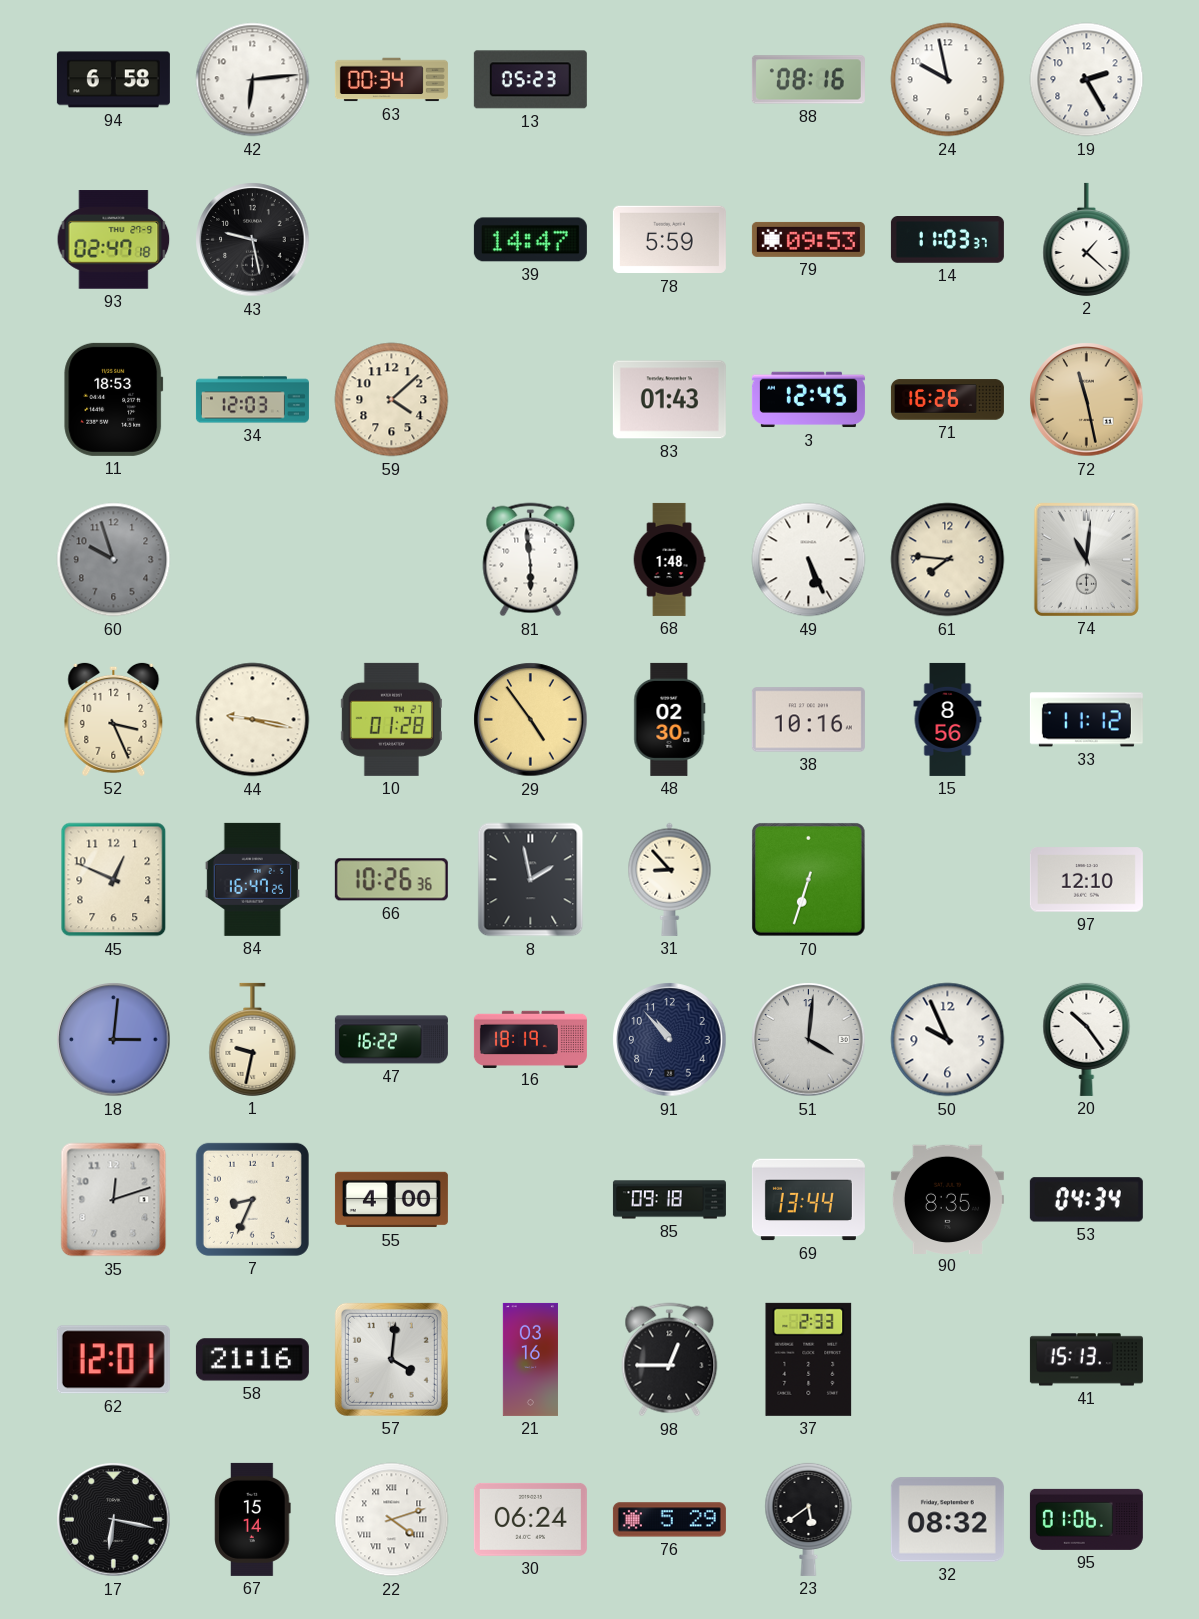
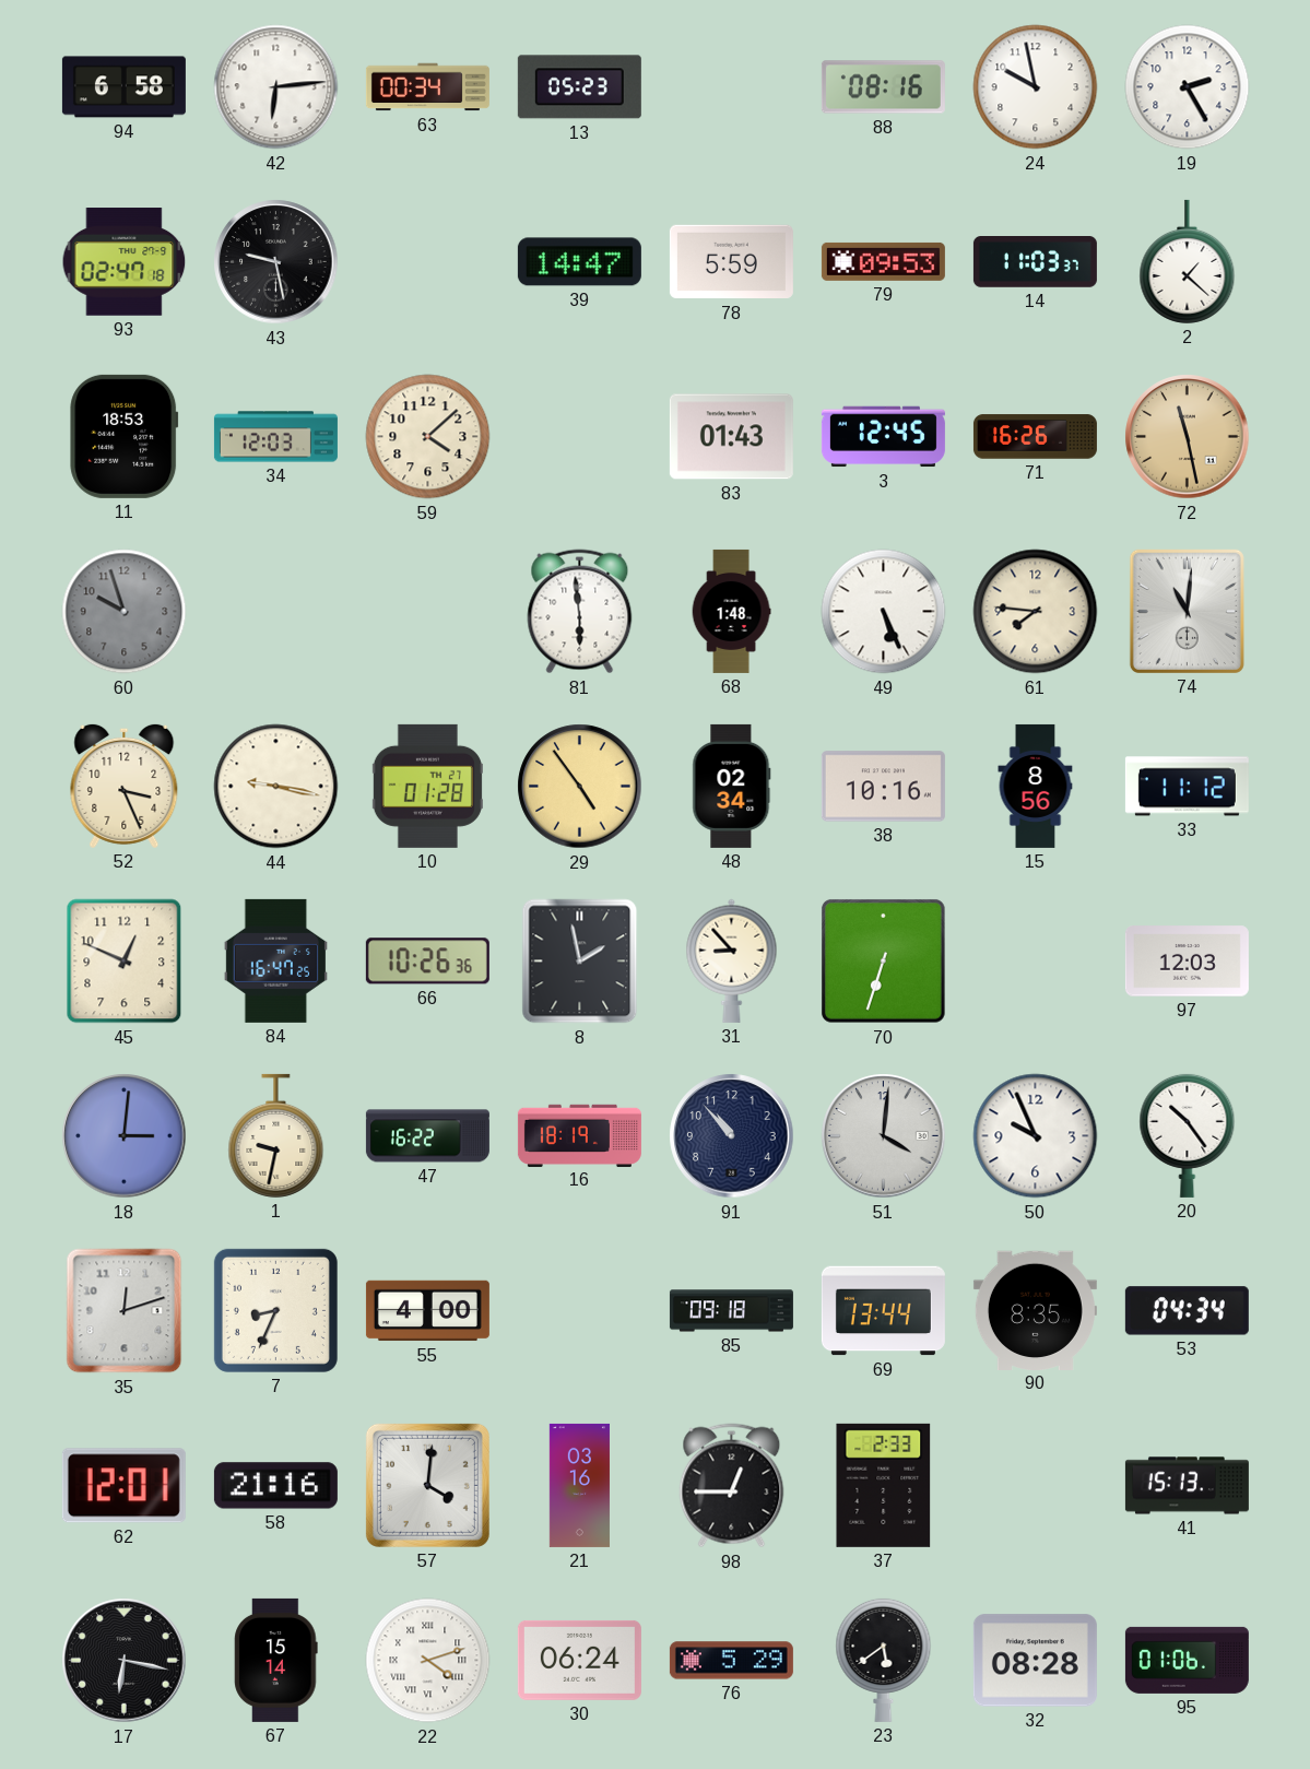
48: 02:30 -> 02:34 (732, 786)
97: 12:10 -> 12:03 (1187, 962)
32: 08:32 -> 08:28 (1035, 1661)
